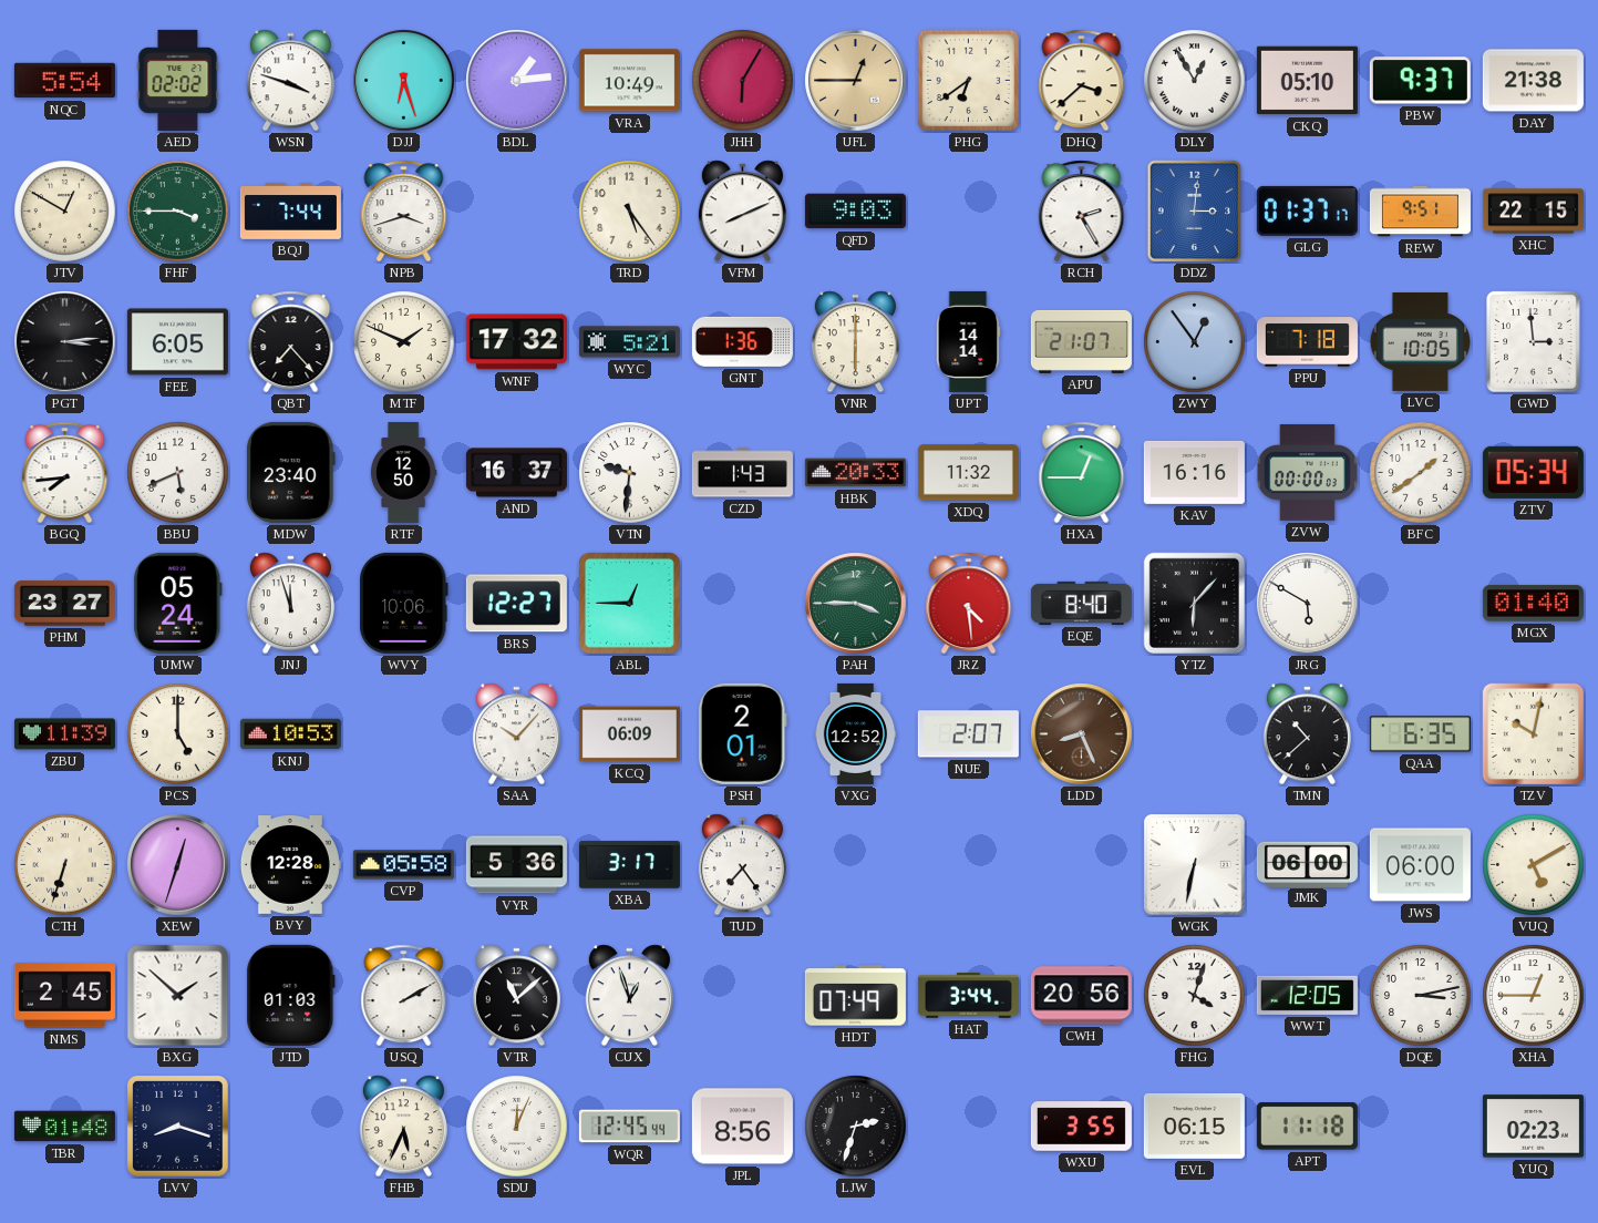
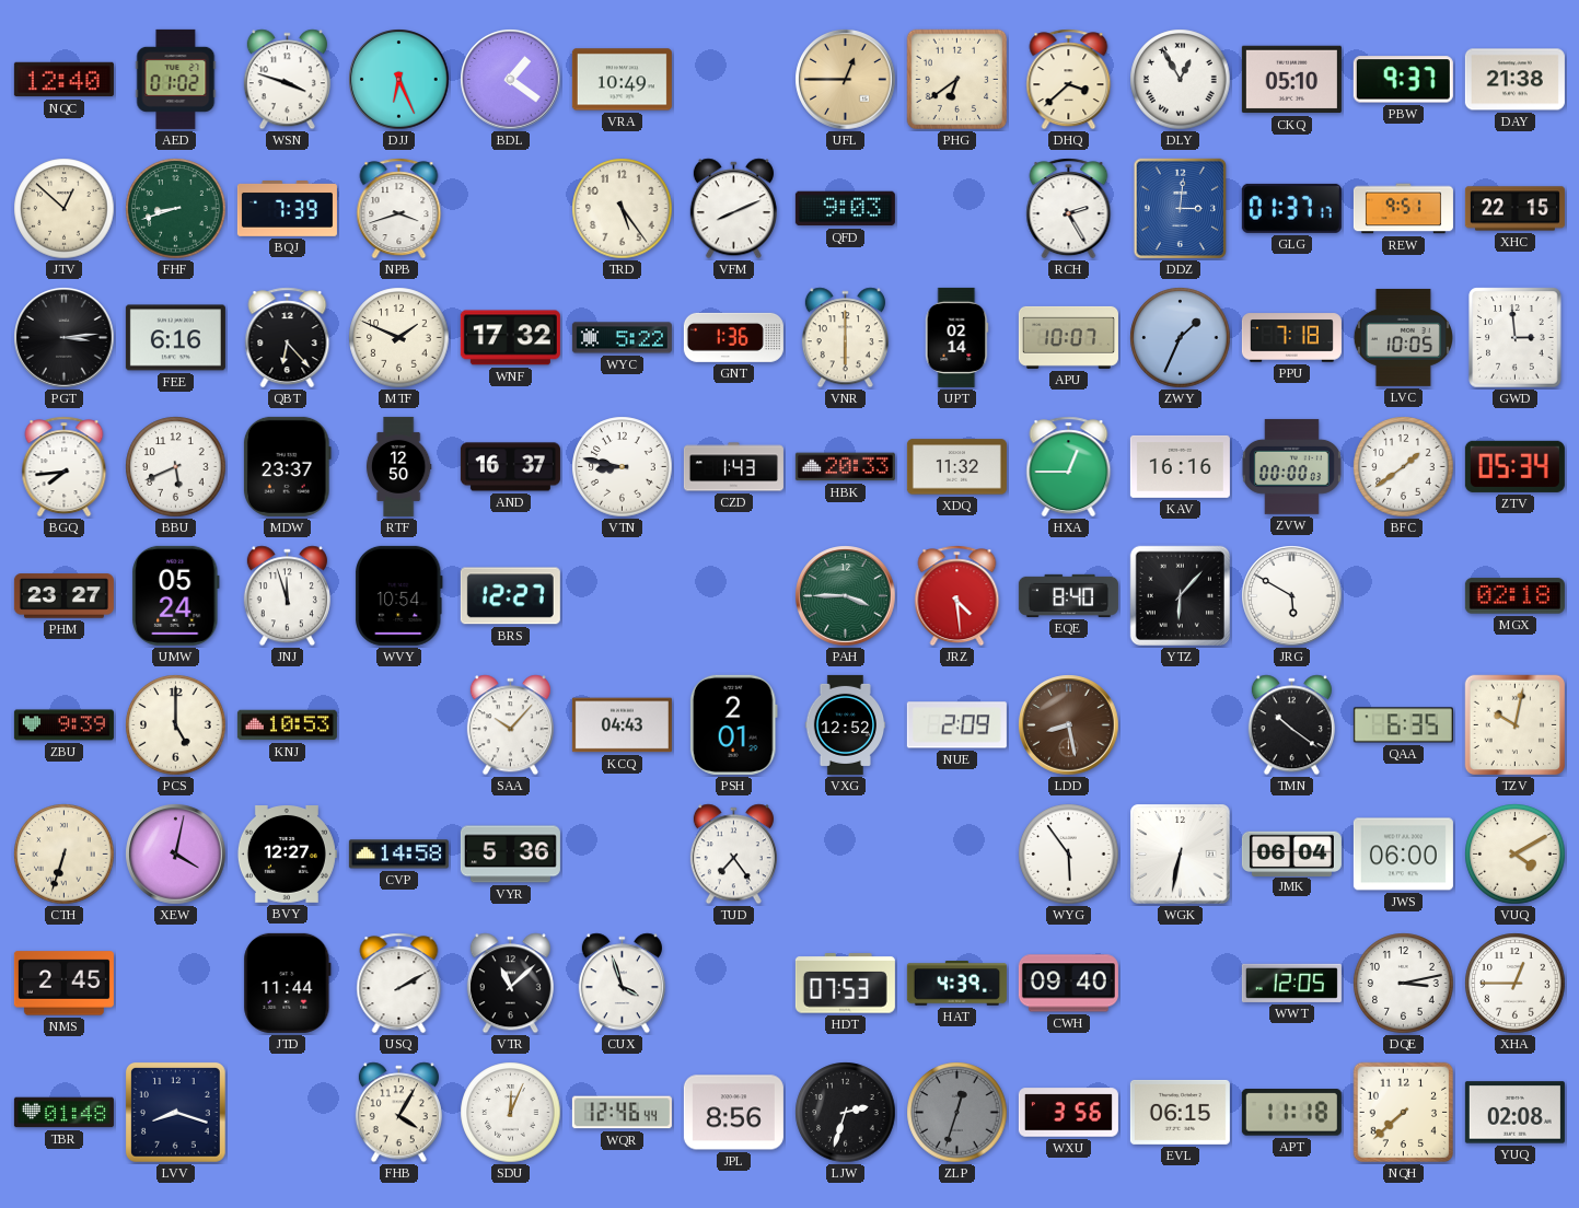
NQC: 5:54 -> 12:40 (63, 80)
AED: 02:02 -> 01:02 (176, 79)
DJJ: 6:27 -> 6:26 (399, 80)
BDL: 1:14 -> 1:21 (511, 80)
JHH: 6:05 -> none (743, 81)
JTV: 12:50 -> 12:52 (65, 209)
FHF: 3:45 -> 8:42 (176, 209)
BQJ: 7:44 -> 7:39 (287, 209)
FEE: 6:05 -> 6:16 (175, 338)
QBT: 7:23 -> 6:23 (288, 338)
WYC: 5:21 -> 5:22 (622, 338)
UPT: 14:14 -> 02:14 (957, 337)
APU: 21:07 -> 10:07 (1068, 337)
ZWY: 12:54 -> 1:34 (1181, 338)
MDW: 23:40 -> 23:37 (287, 466)
VTN: 9:31 -> 8:47 (623, 467)
WVY: 10:06 -> 10:54 (399, 595)
ABL: 12:45 -> none (630, 604)
MGX: 01:40 -> 02:18 (1514, 596)
ZBU: 11:39 -> 9:39 (63, 725)
KCQ: 06:09 -> 04:43 (622, 725)
NUE: 2:07 -> 2:09 (956, 725)
LDD: 8:26 -> 8:28 (1069, 725)
TMN: 10:38 -> 10:21 (1291, 725)
XEW: 12:33 -> 4:02 (176, 855)
BVY: 12:28 -> 12:27 (287, 855)
CVP: 05:58 -> 14:58 (398, 855)
XBA: 3:17 -> none (629, 865)
WYG: none -> 5:54 (1069, 855)
JMK: 06:00 -> 06:04 (1291, 853)
VUQ: 5:10 -> 4:10 (1516, 855)
BXG: 1:52 -> none (178, 996)
JTD: 01:03 -> 11:44 (288, 983)
CUX: 12:57 -> 3:57 (622, 984)
HDT: 07:49 -> 07:53 (845, 984)
HAT: 3:44 -> 4:39 (956, 984)
CWH: 20:56 -> 09:40 (1068, 984)
FHG: 4:03 -> none (1195, 996)
FHB: 5:34 -> 4:05 (398, 1113)
WQR: 12:45 -> 12:46 (622, 1113)
ZLP: none -> 12:33 (957, 1113)
WXU: 3:55 -> 3:56 (1068, 1113)
NQH: none -> 7:38 (1404, 1113)
YUQ: 02:23 -> 02:08 (1514, 1113)
